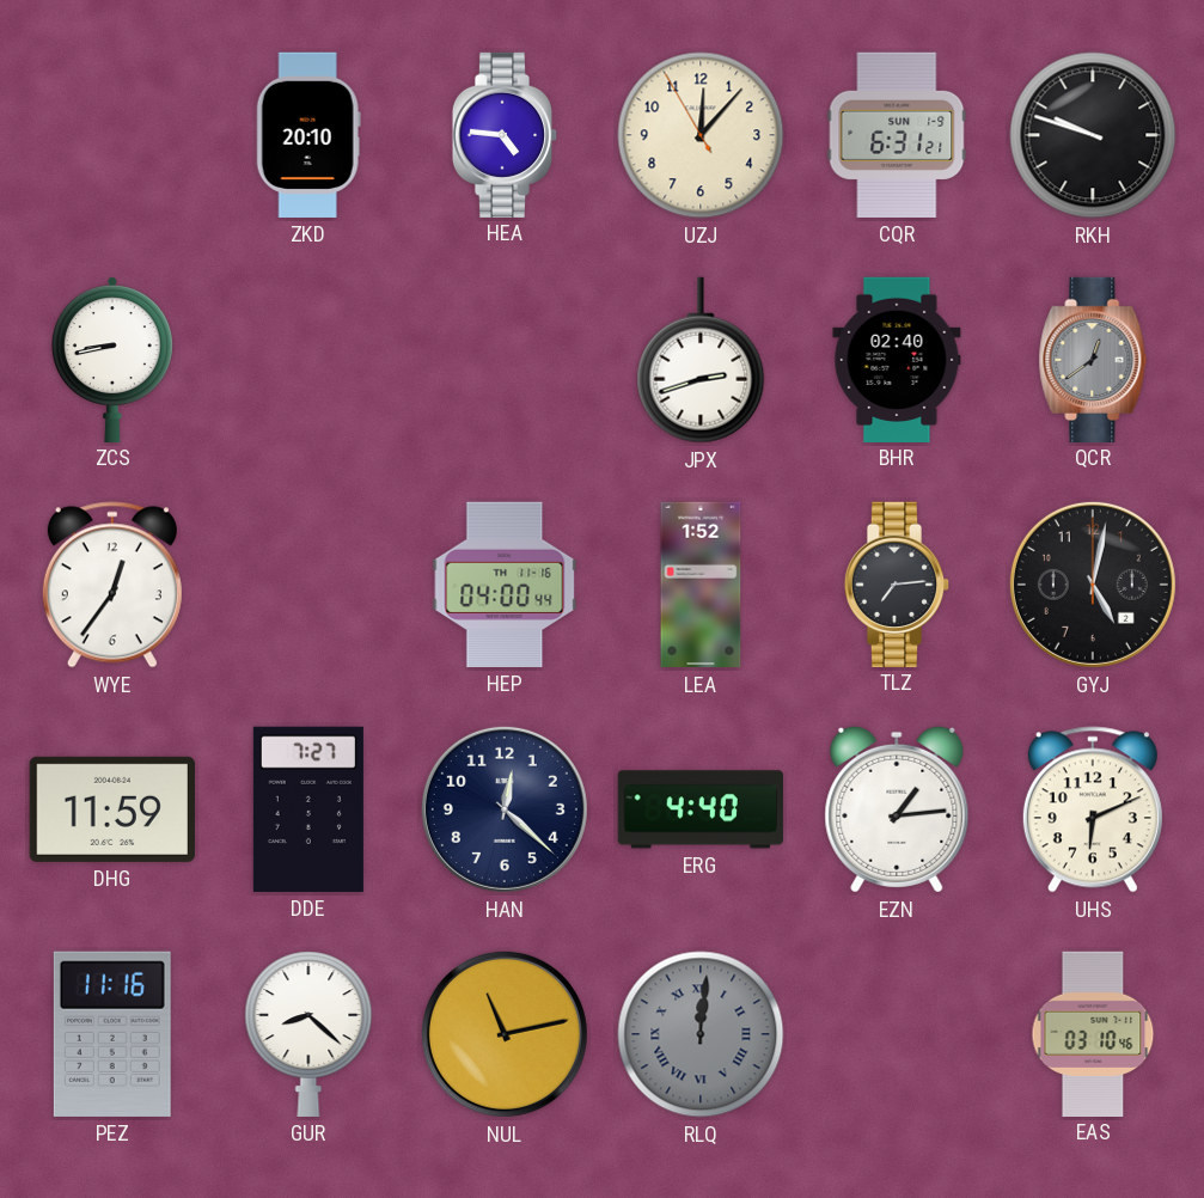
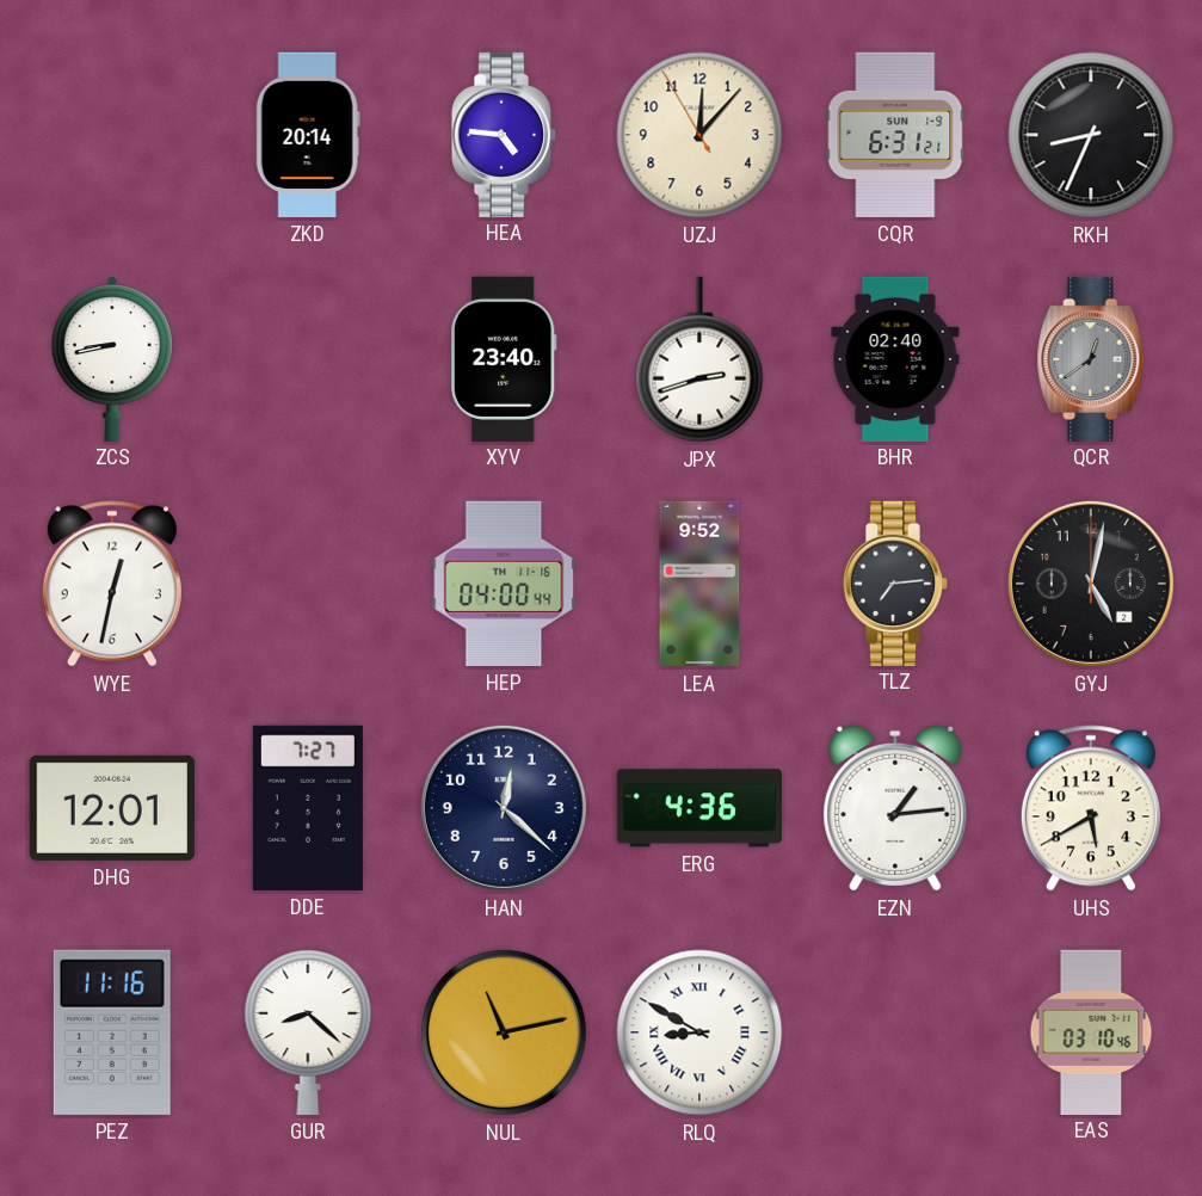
ZKD: 20:10 -> 20:14 (308, 135)
RKH: 9:48 -> 8:34 (1091, 135)
XYV: none -> 23:40 (505, 358)
WYE: 12:36 -> 12:32 (112, 584)
LEA: 1:52 -> 9:52 (699, 584)
DHG: 11:59 -> 12:01 (112, 808)
ERG: 4:40 -> 4:36 (699, 808)
UHS: 6:11 -> 5:40 (1091, 808)
RLQ: 12:01 -> 8:50 (699, 1032)
RLQ dial: grey -> white (699, 1032)
